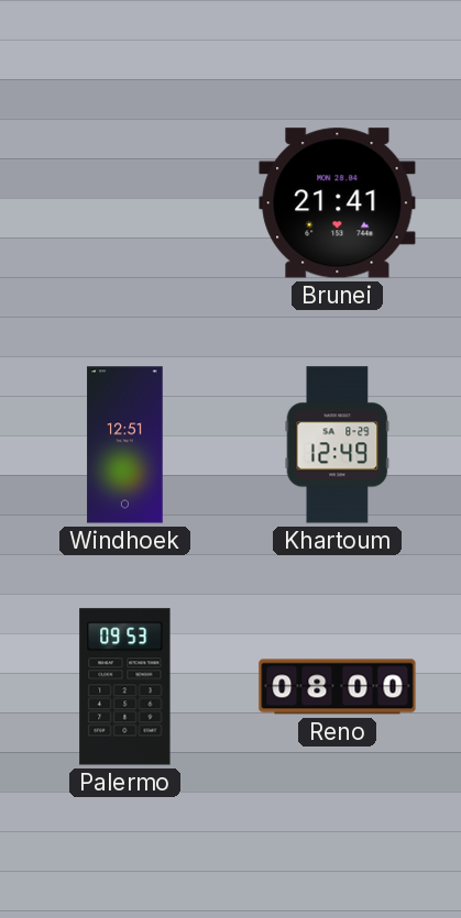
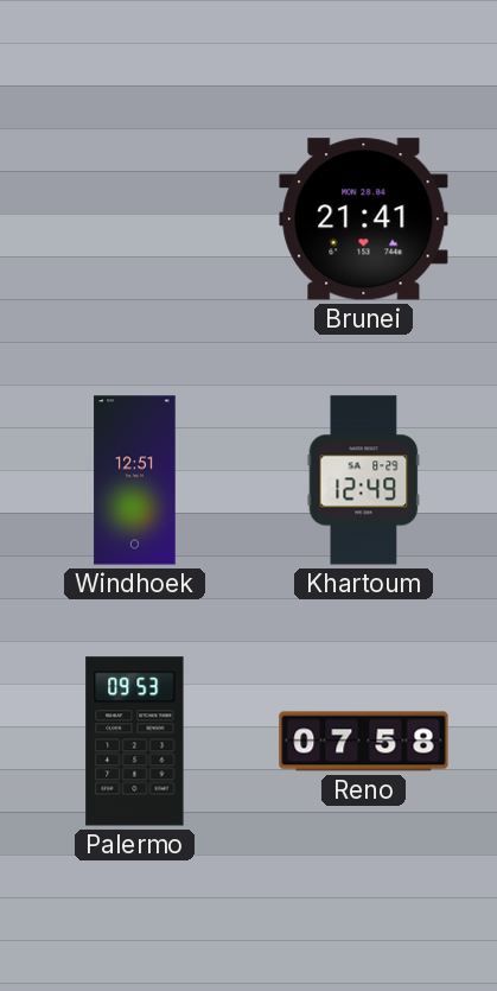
Reno: 08:00 -> 07:58 (364, 742)
